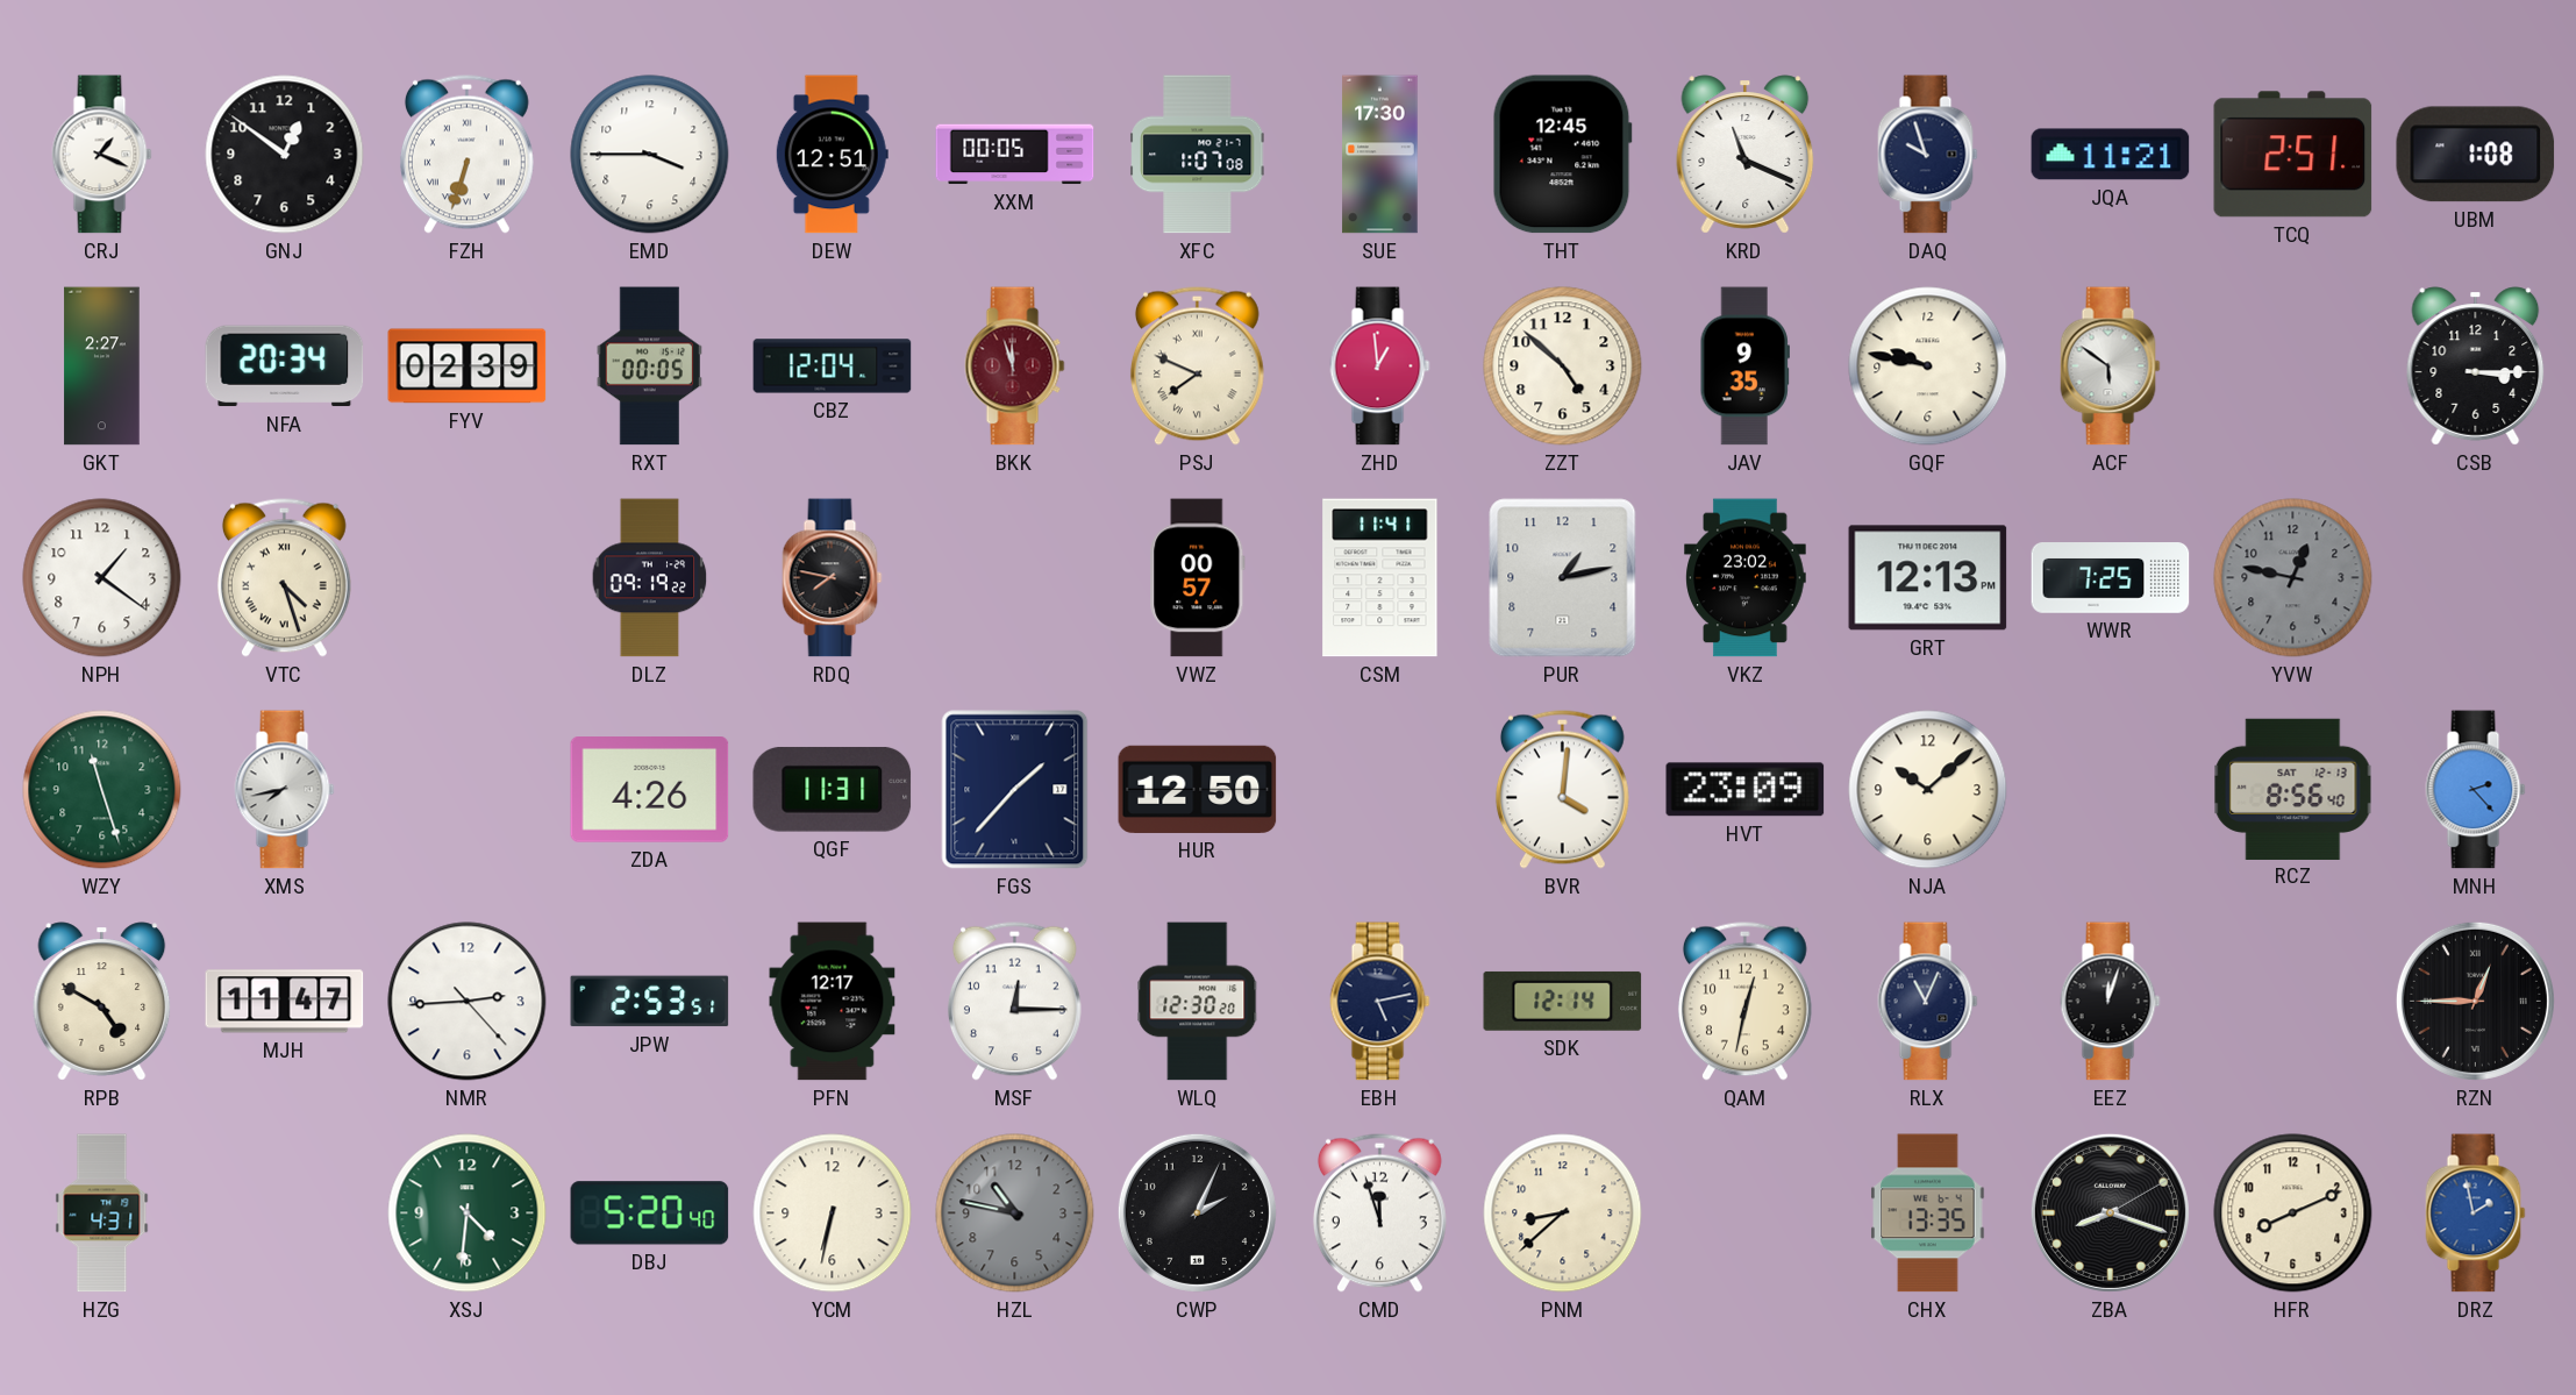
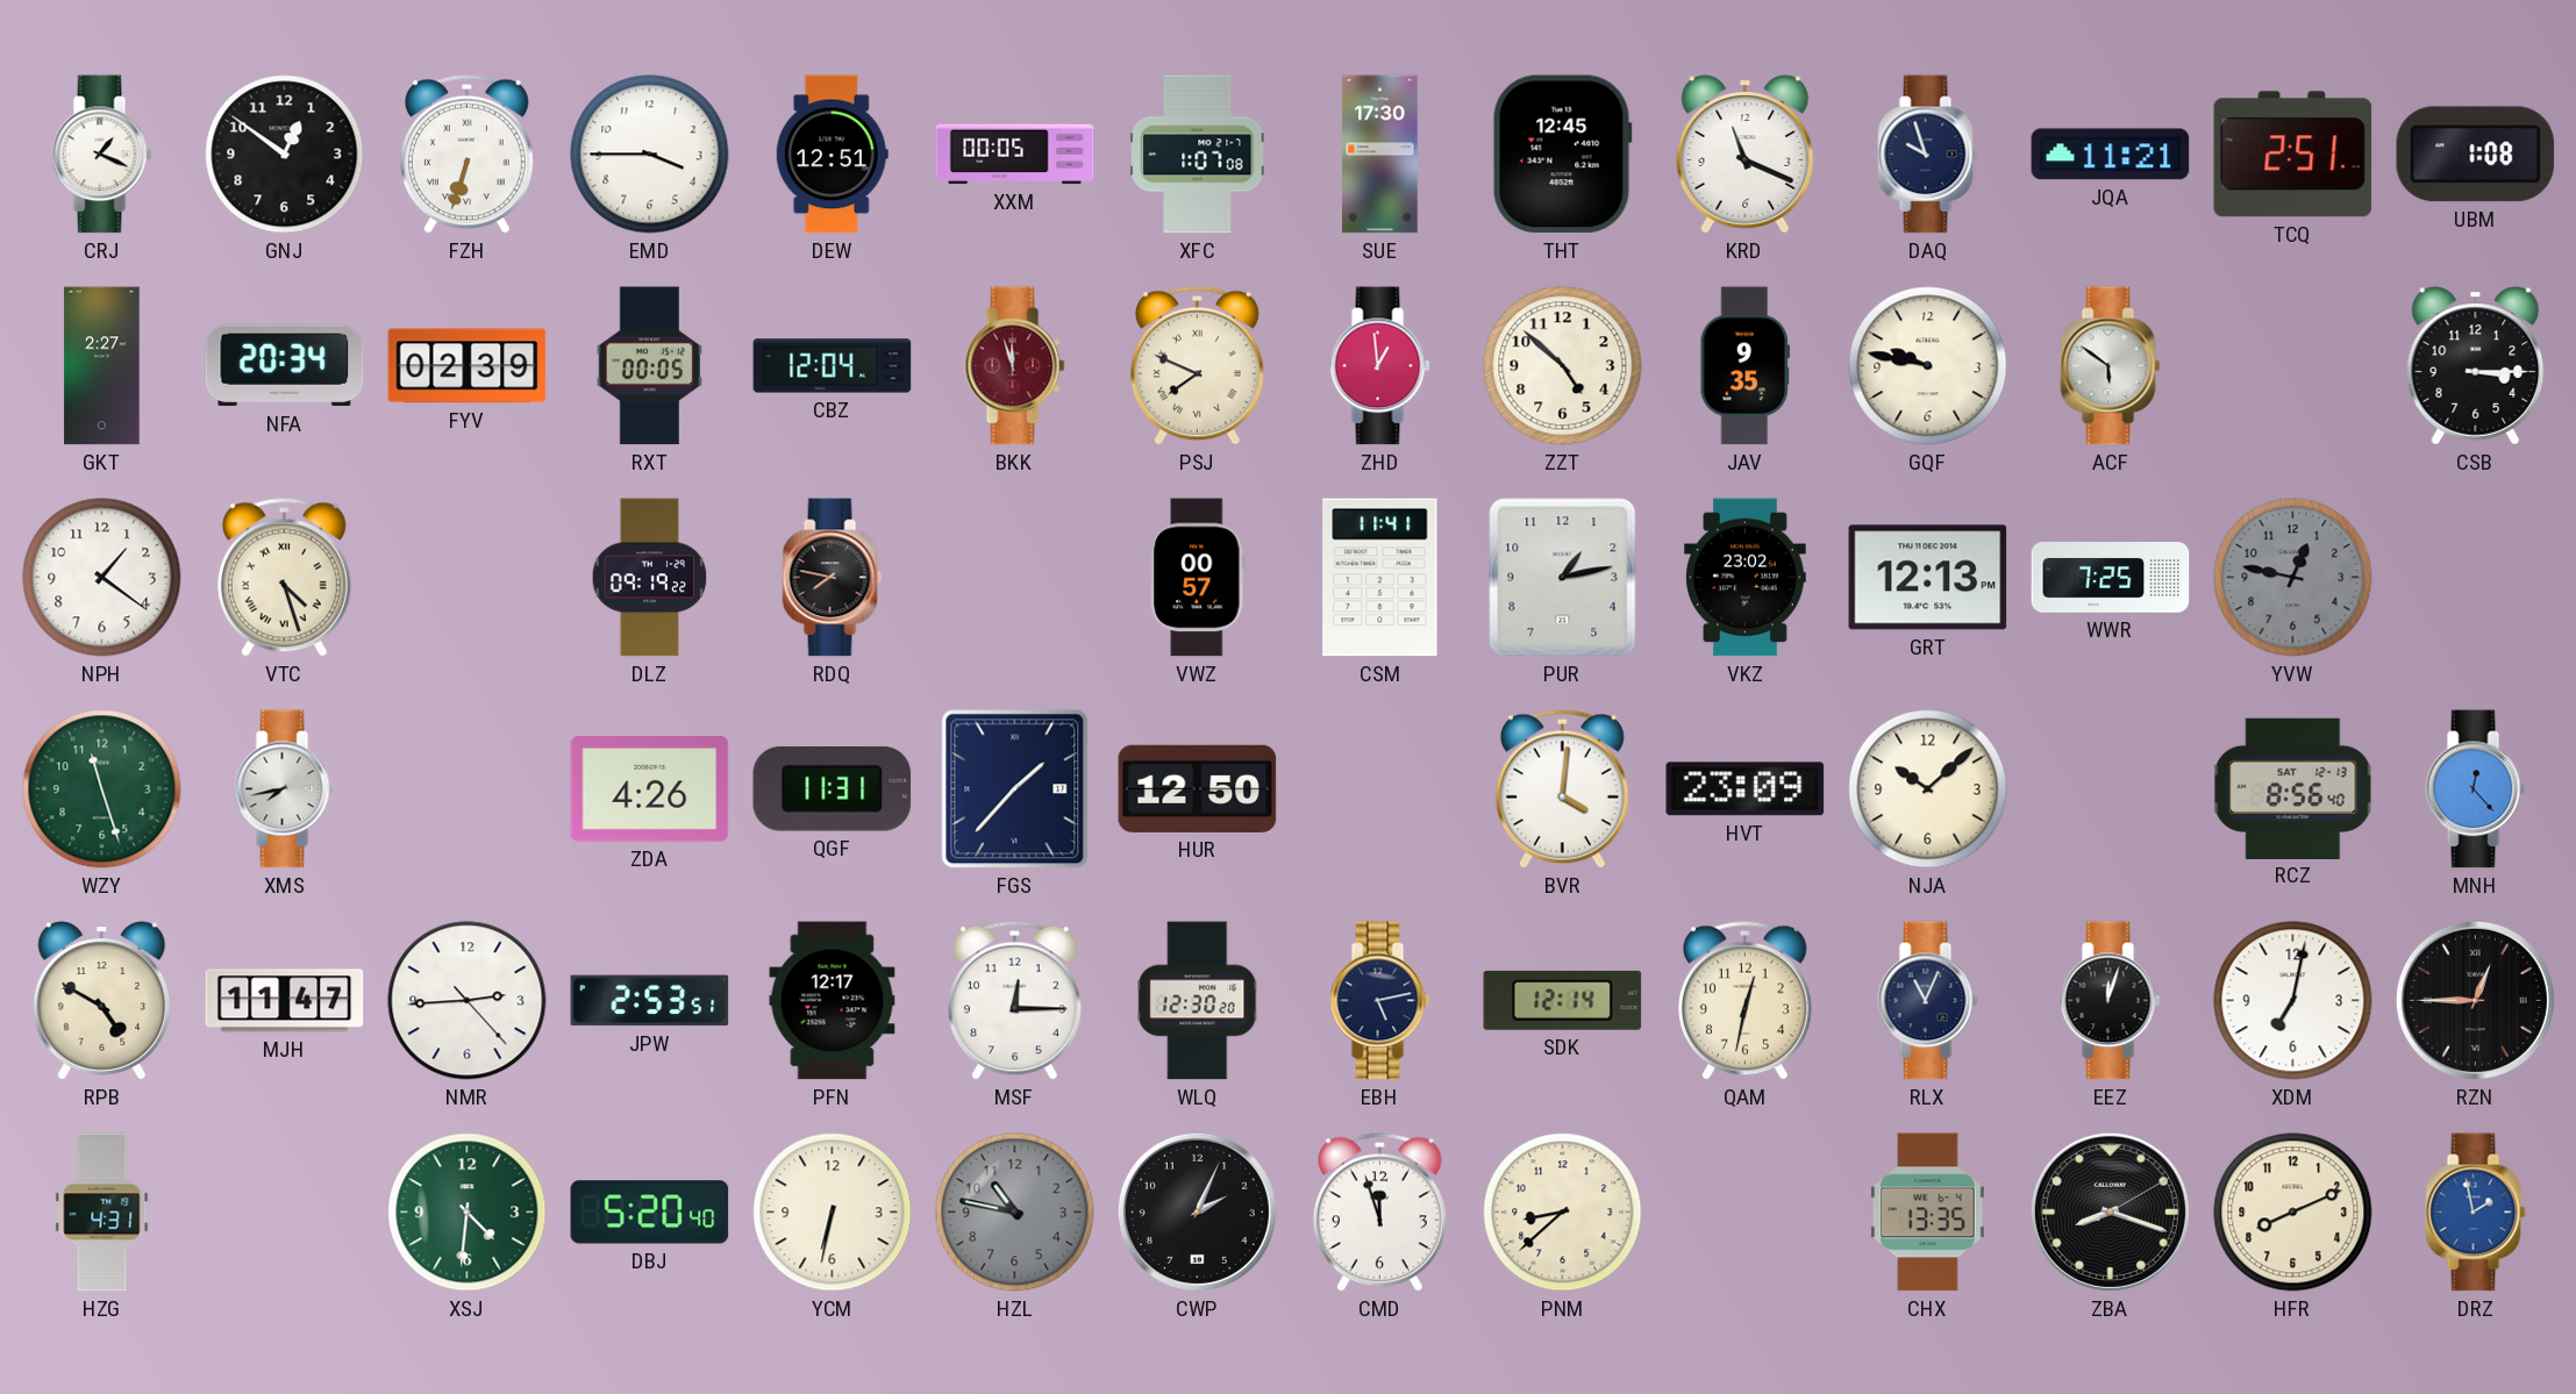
MNH: 2:23 -> 12:23 (2476, 789)
XDM: none -> 7:02 (2293, 1001)
